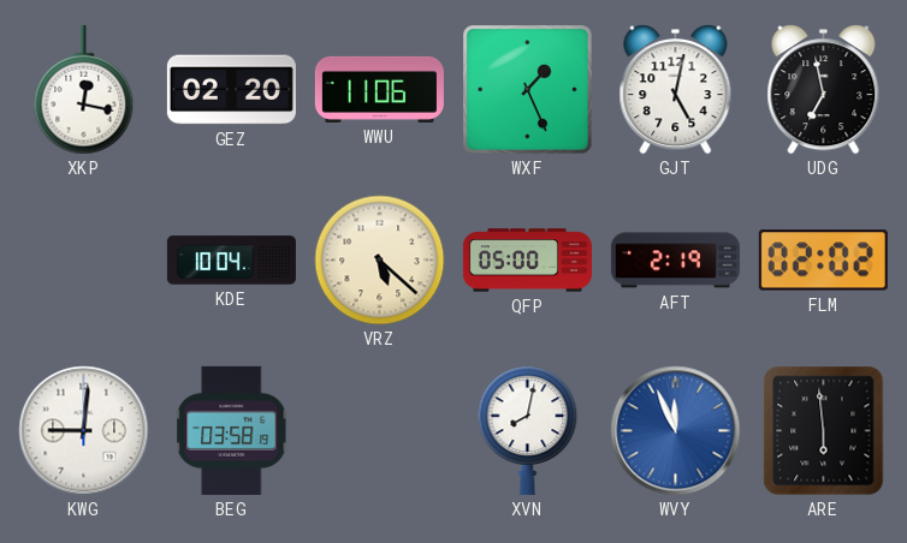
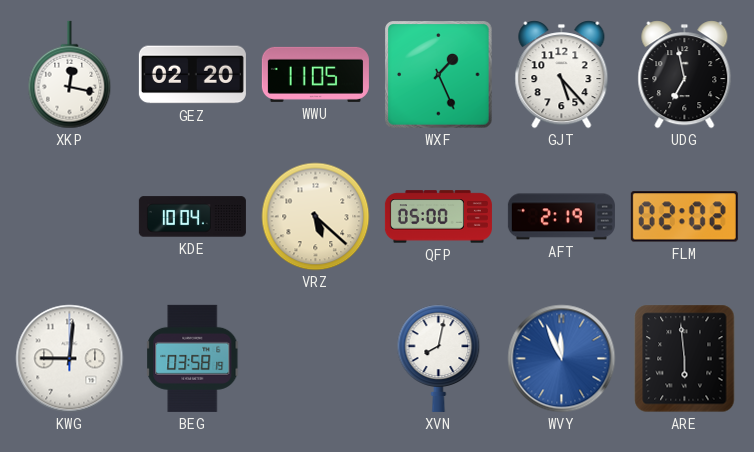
WWU: 11:06 -> 11:05 (315, 74)
GJT: 5:02 -> 5:23 (562, 75)
